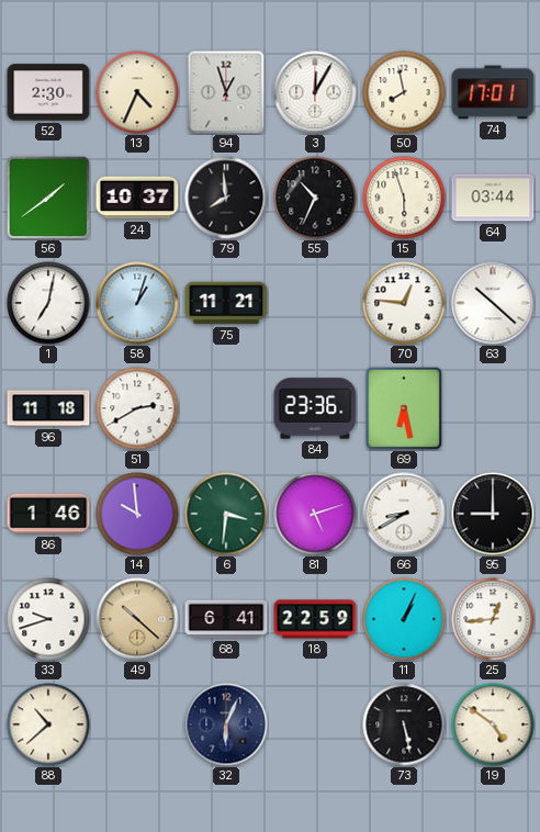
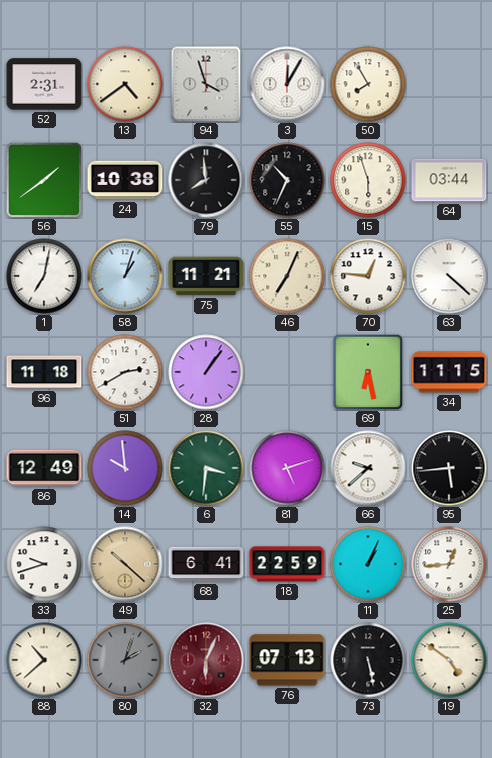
52: 2:30 -> 2:31 (44, 84)
13: 4:34 -> 4:39 (125, 84)
94: 12:57 -> 3:57 (206, 84)
50: 7:58 -> 7:55 (368, 84)
74: 17:01 -> none (493, 92)
24: 10:37 -> 10:38 (125, 180)
46: none -> 7:04 (287, 276)
63: 10:22 -> 4:22 (449, 276)
28: none -> 1:06 (206, 372)
84: 23:36 -> none (315, 408)
34: none -> 11:15 (449, 372)
86: 1:46 -> 12:49 (44, 468)
66: 8:40 -> 9:38 (368, 468)
95: 9:00 -> 5:44 (449, 468)
80: none -> 2:03 (125, 660)
32 dial: navy -> burgundy (206, 660)
76: none -> 07:13 (287, 660)
